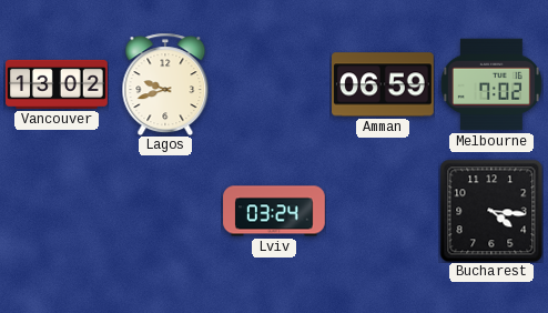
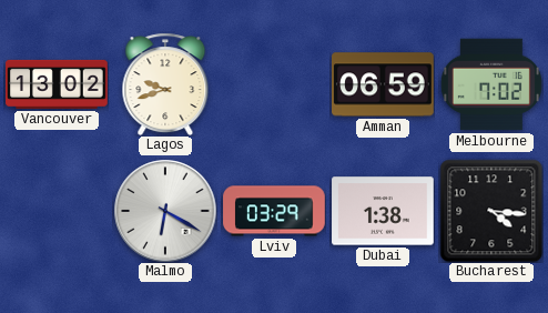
Malmo: none -> 6:20 (165, 211)
Lviv: 03:24 -> 03:29 (274, 211)
Dubai: none -> 1:38 (383, 211)
